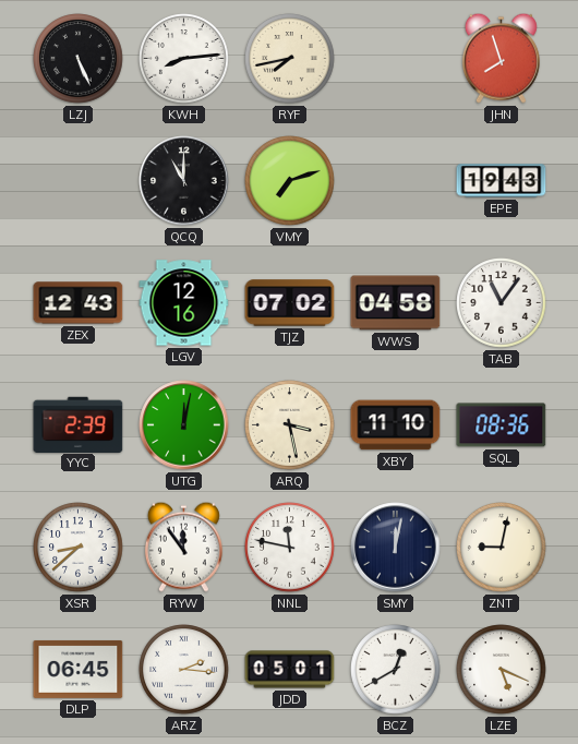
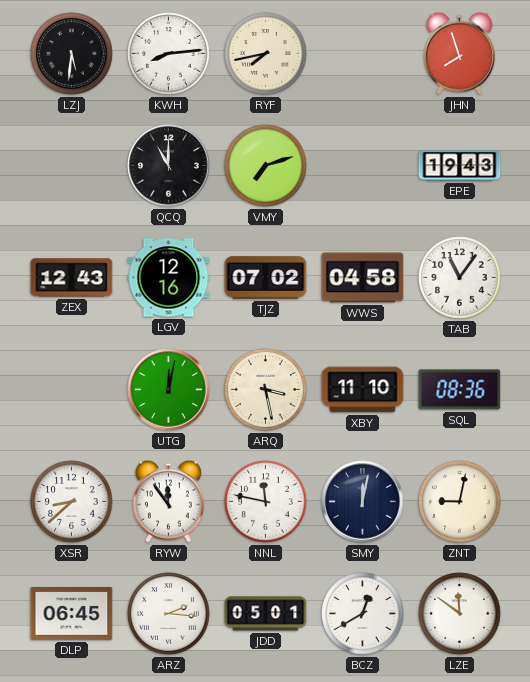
LZJ: 5:26 -> 5:31 (72, 54)
YYC: 2:39 -> none (79, 424)
LZE: 5:19 -> 11:51 (460, 614)
